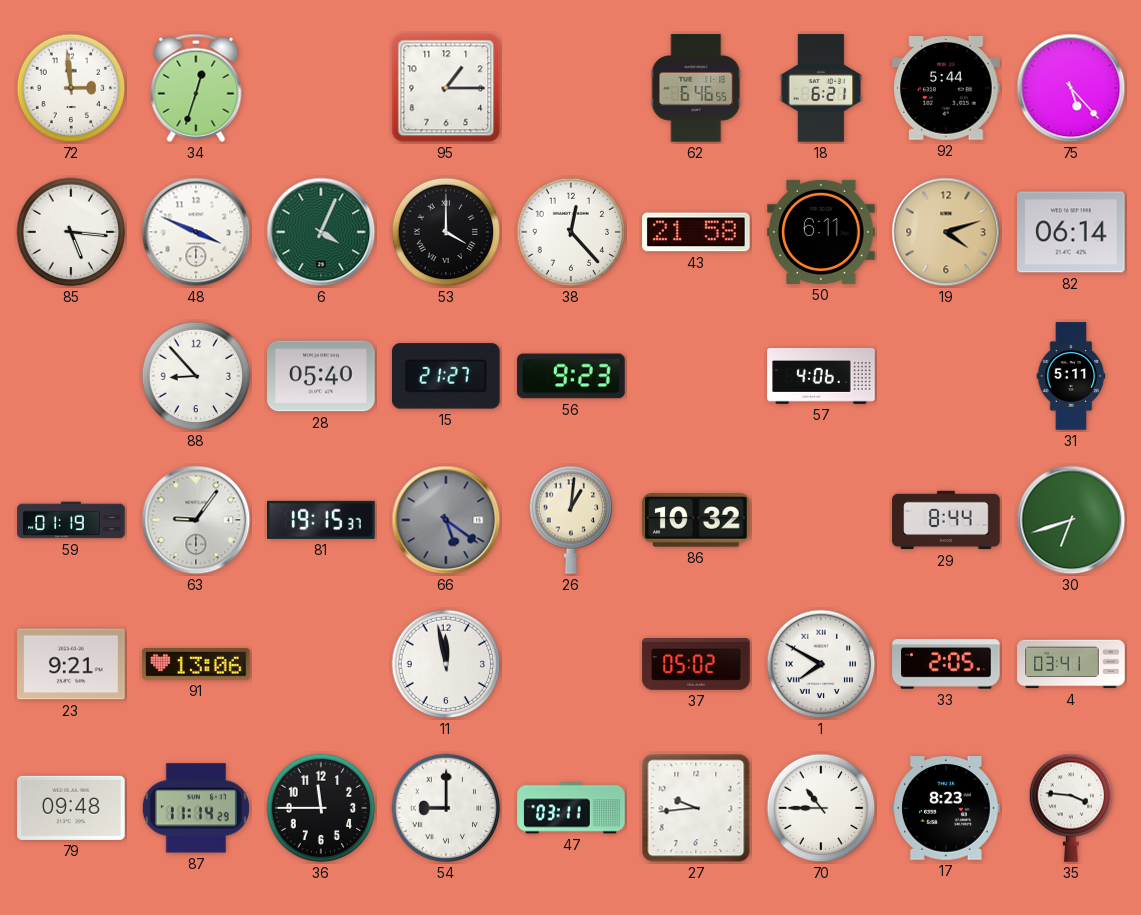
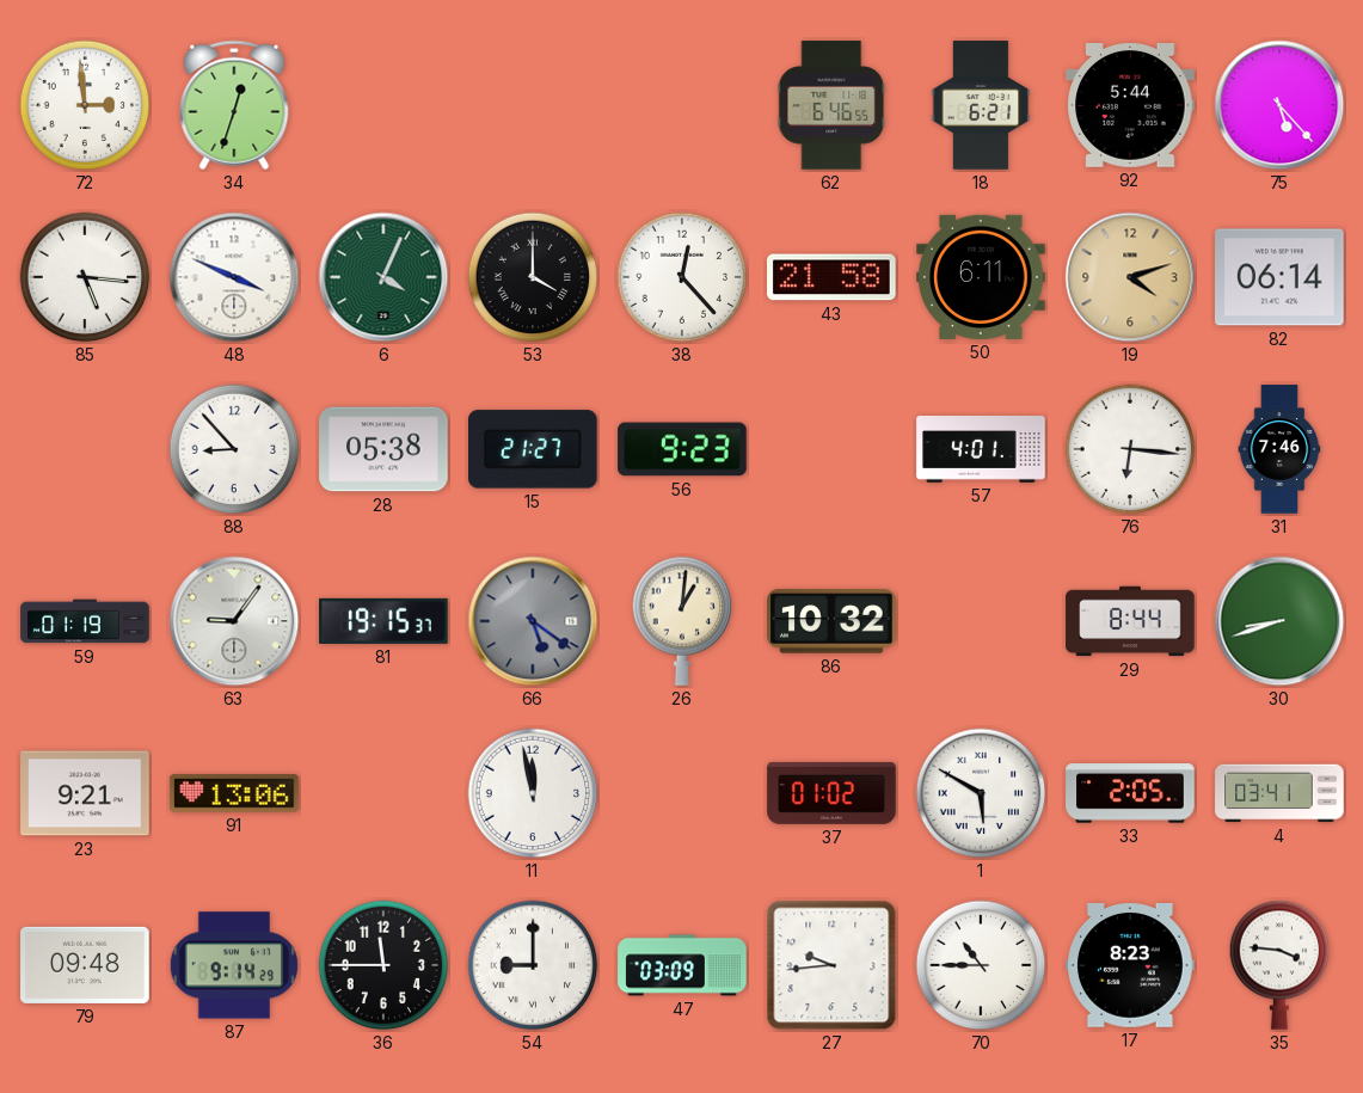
95: 1:15 -> none (446, 88)
28: 05:40 -> 05:38 (383, 449)
57: 4:06 -> 4:01 (981, 450)
76: none -> 6:16 (1130, 449)
31: 5:11 -> 7:46 (1279, 449)
30: 6:42 -> 8:42 (1279, 621)
37: 05:02 -> 01:02 (831, 793)
1: 7:50 -> 5:50 (981, 793)
87: 11:14 -> 9:14 (234, 965)
47: 03:11 -> 03:09 (682, 965)
